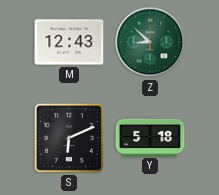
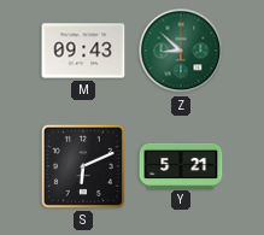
M: 12:43 -> 09:43 (83, 51)
Y: 5:18 -> 5:21 (181, 165)
